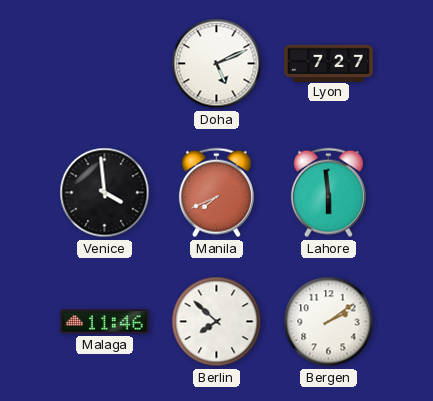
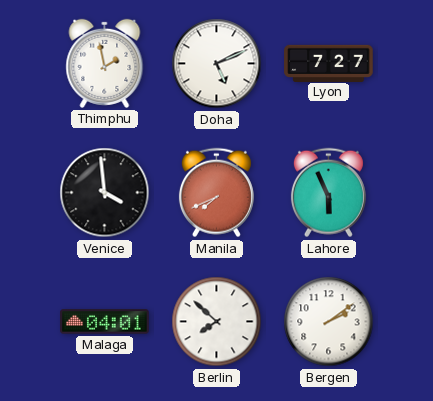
Thimphu: none -> 1:58 (105, 63)
Lahore: 5:59 -> 5:56 (328, 193)
Malaga: 11:46 -> 04:01 (105, 322)
